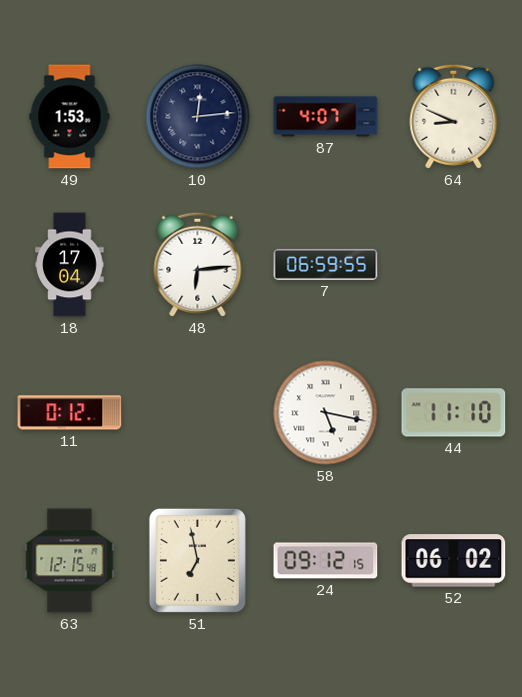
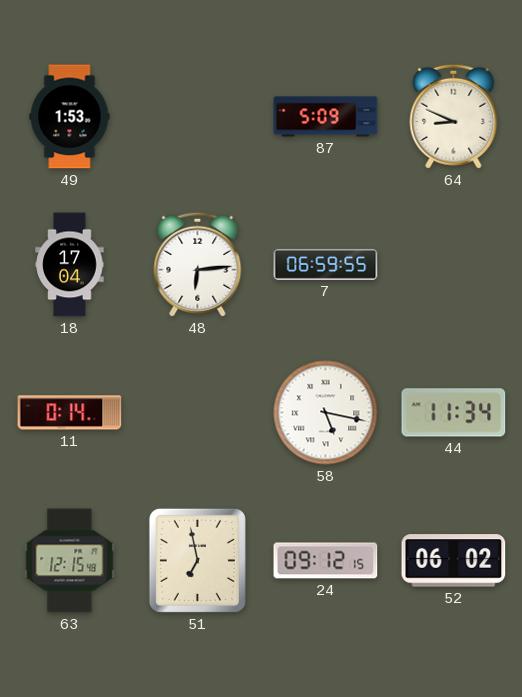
10: 12:14 -> none (198, 117)
87: 4:07 -> 5:09 (326, 117)
11: 0:12 -> 0:14 (70, 413)
44: 11:10 -> 11:34 (454, 413)
